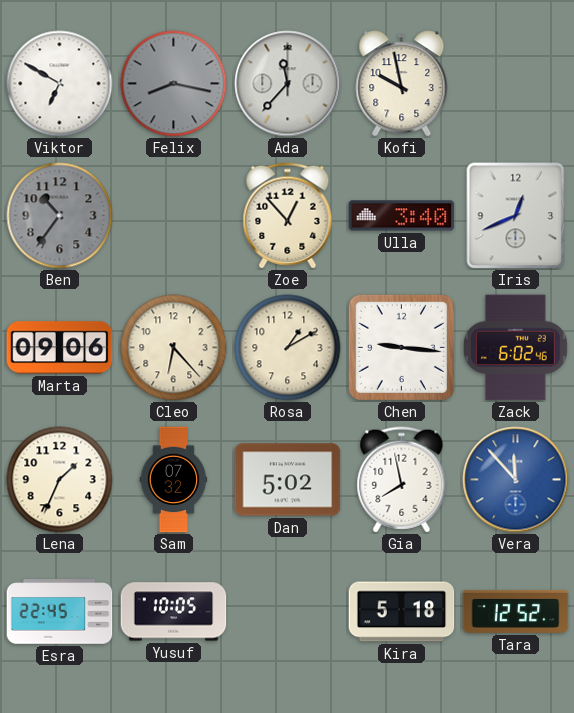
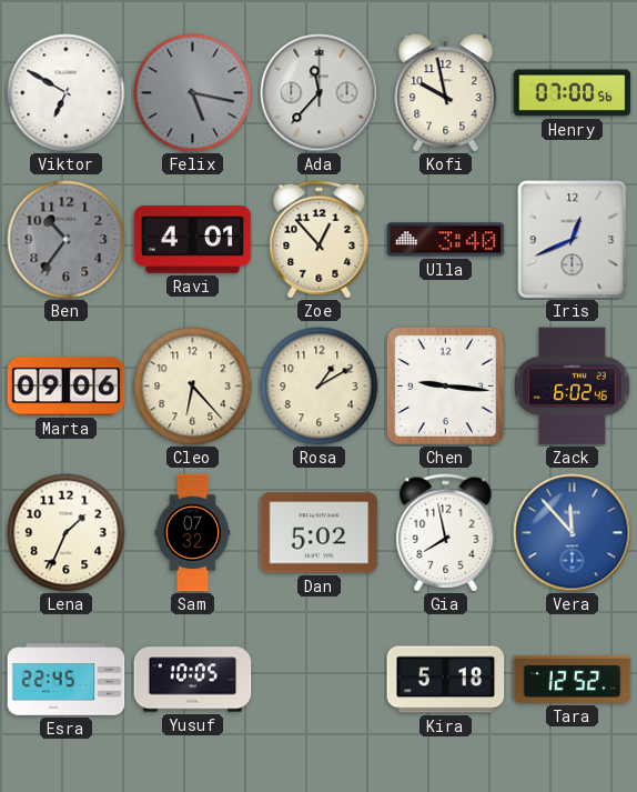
Felix: 8:17 -> 5:17 (193, 93)
Henry: none -> 07:00 (573, 93)
Ravi: none -> 4:01 (193, 240)
